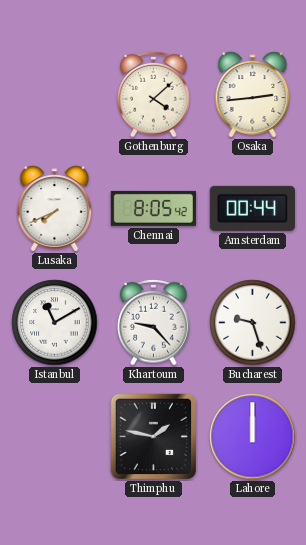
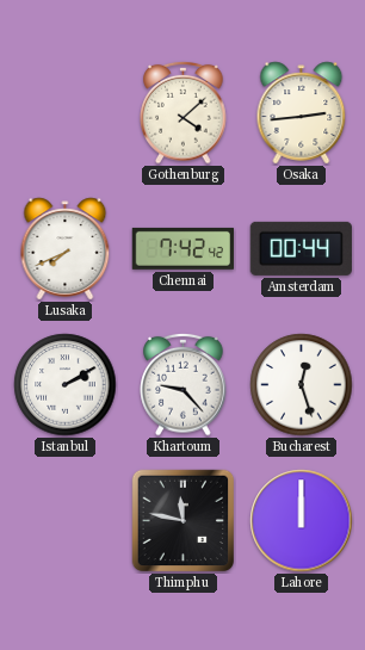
Chennai: 8:05 -> 7:42 (182, 248)
Istanbul: 11:10 -> 2:10 (66, 385)
Bucharest: 9:27 -> 12:27 (302, 385)
Thimphu: 1:47 -> 11:47 (184, 521)
